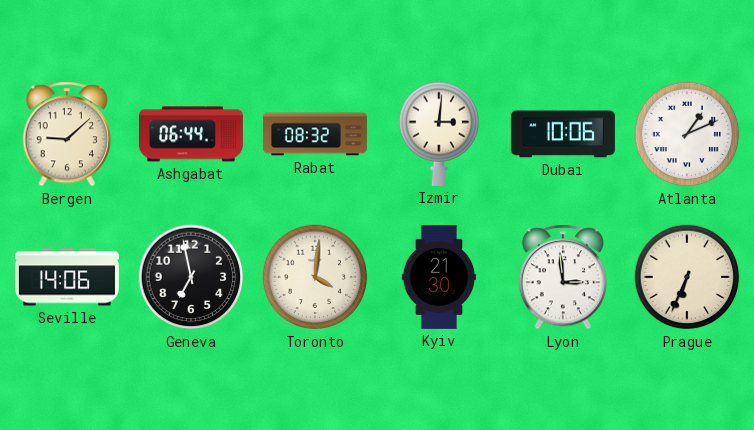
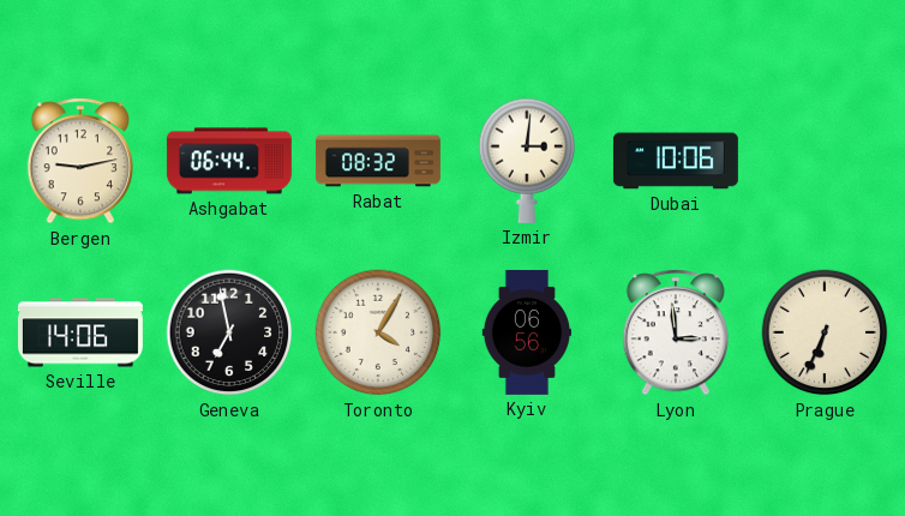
Bergen: 9:08 -> 9:13 (79, 161)
Atlanta: 1:11 -> none (687, 134)
Toronto: 4:01 -> 4:05 (378, 332)
Kyiv: 21:30 -> 06:56 (526, 332)
